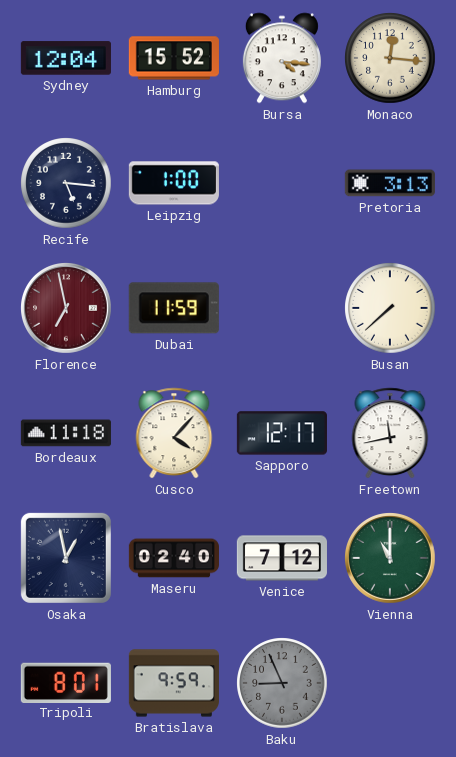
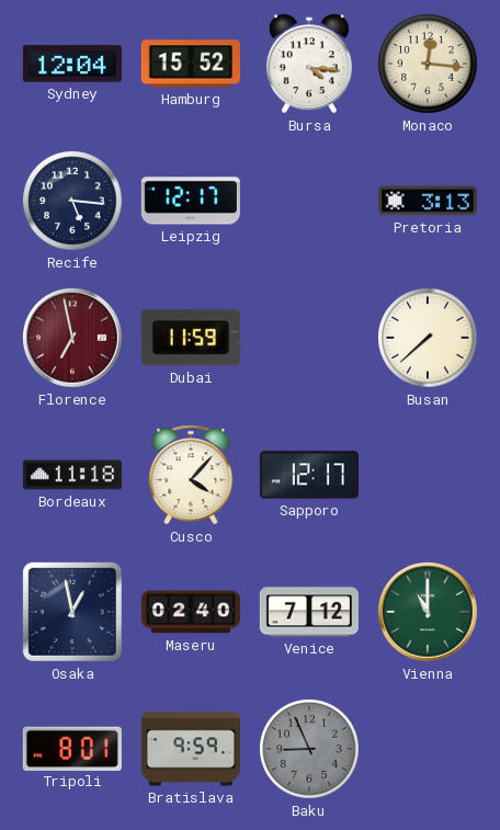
Leipzig: 1:00 -> 12:17 (191, 201)
Freetown: 11:43 -> none (390, 433)
